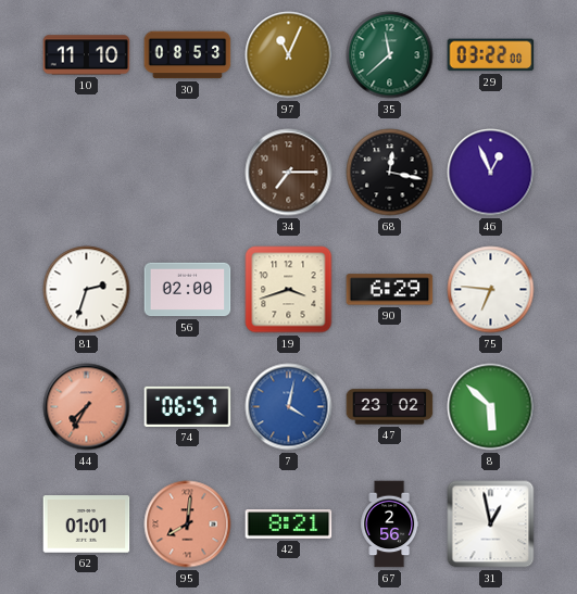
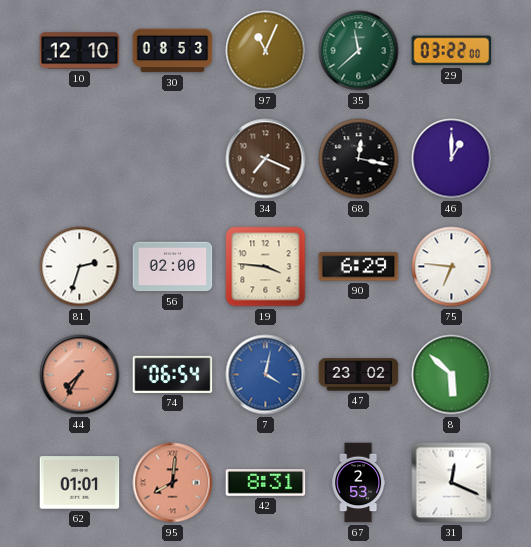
10: 11:10 -> 12:10 (80, 51)
34: 7:15 -> 7:19 (266, 159)
46: 12:56 -> 1:00 (452, 159)
19: 3:42 -> 3:46 (266, 267)
74: 06:57 -> 06:54 (173, 374)
42: 8:21 -> 8:31 (266, 483)
67: 2:56 -> 2:53 (359, 483)
31: 12:58 -> 12:19 (452, 483)
